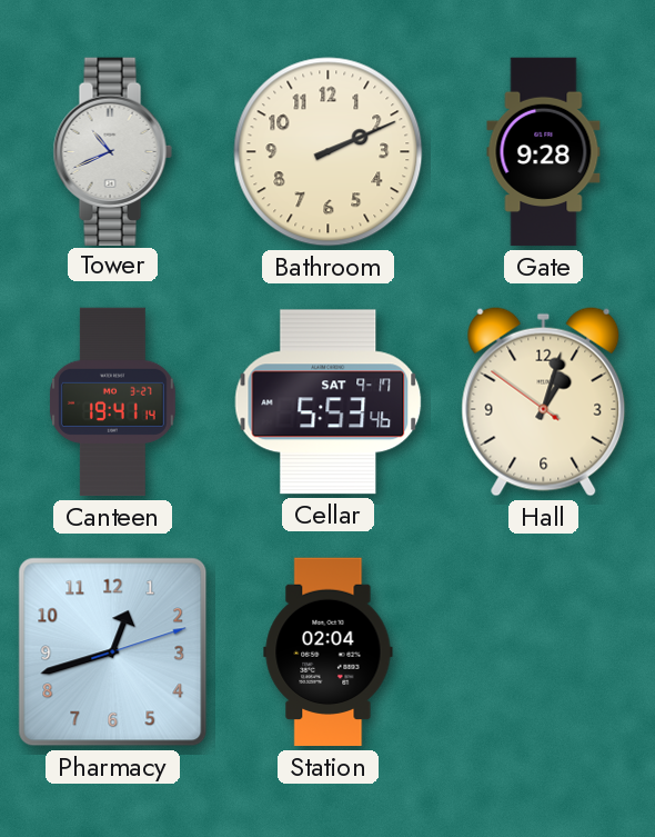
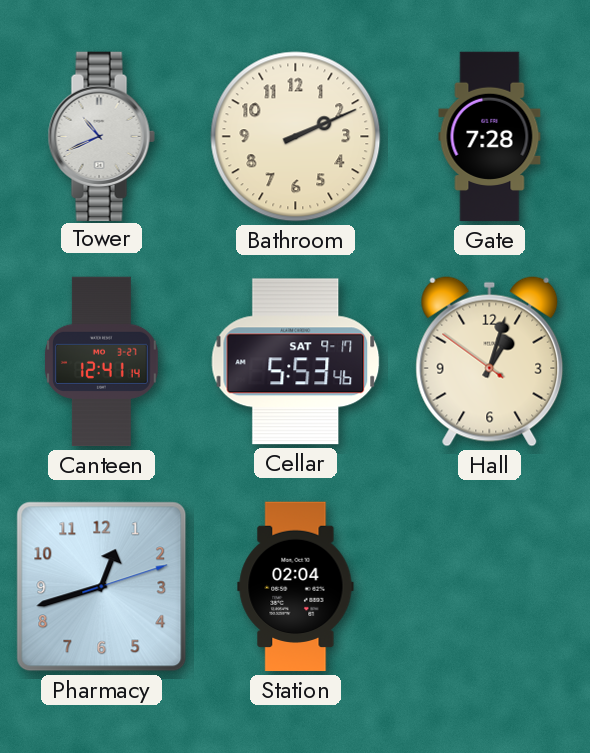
Gate: 9:28 -> 7:28 (490, 137)
Canteen: 19:41 -> 12:41 (101, 362)
